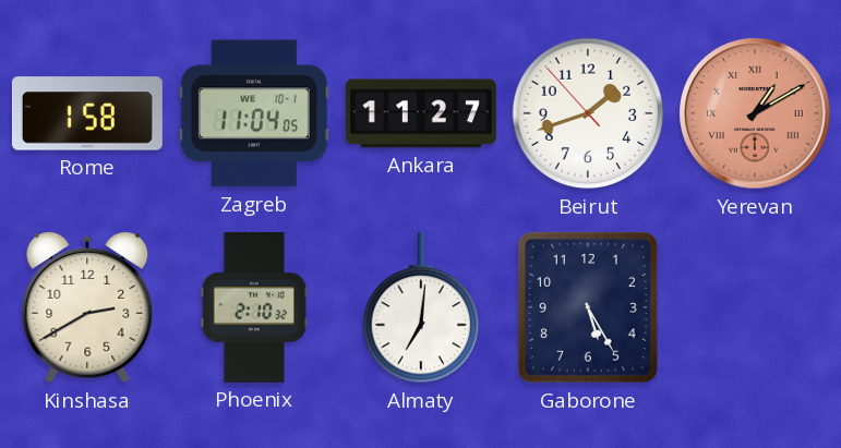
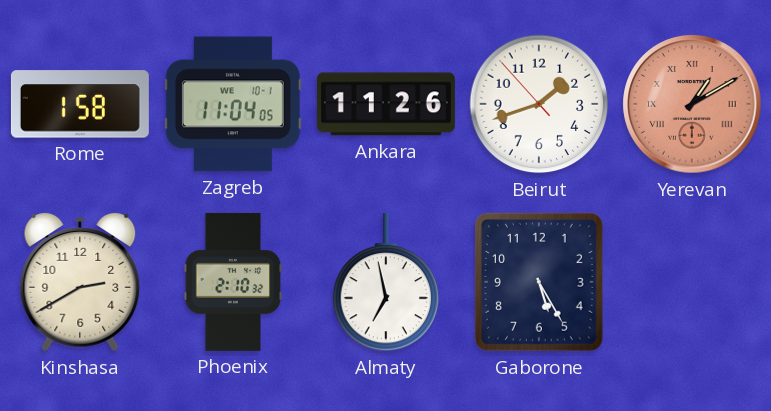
Ankara: 11:27 -> 11:26 (386, 104)
Almaty: 7:01 -> 6:58 (386, 282)
